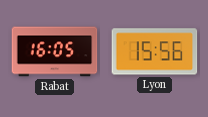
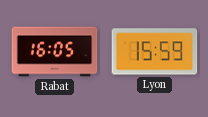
Lyon: 15:56 -> 15:59 (155, 52)
